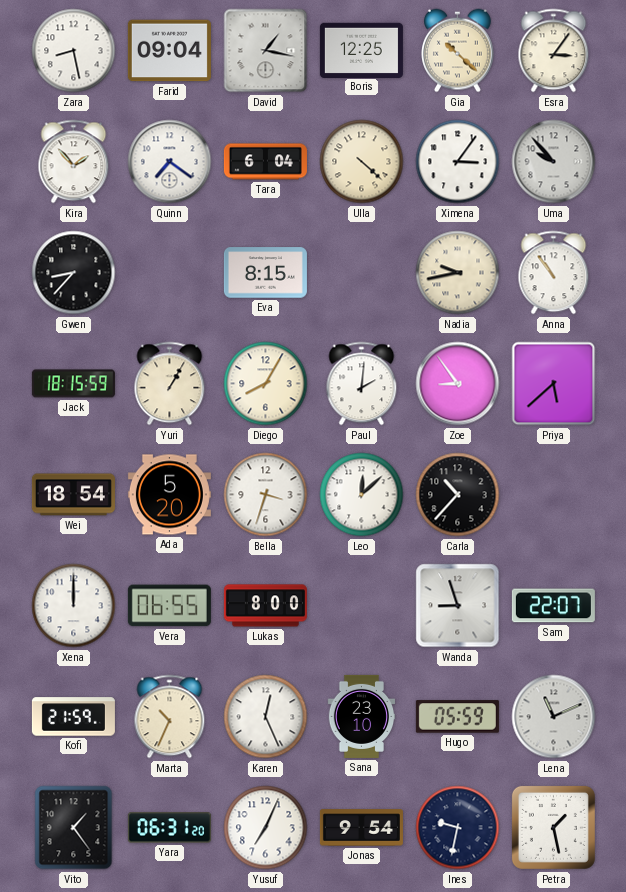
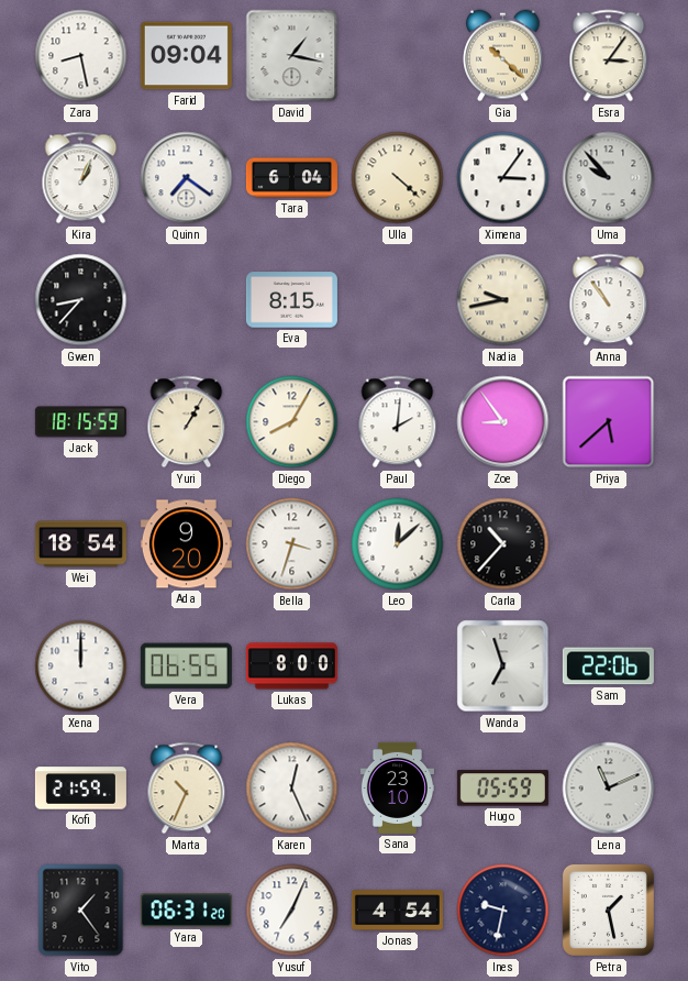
Boris: 12:25 -> none (361, 50)
Kira: 1:53 -> 1:04 (81, 178)
Ada: 5:20 -> 9:20 (186, 544)
Wanda: 8:57 -> 6:57 (503, 666)
Sam: 22:07 -> 22:06 (608, 666)
Jonas: 9:54 -> 4:54 (397, 911)
